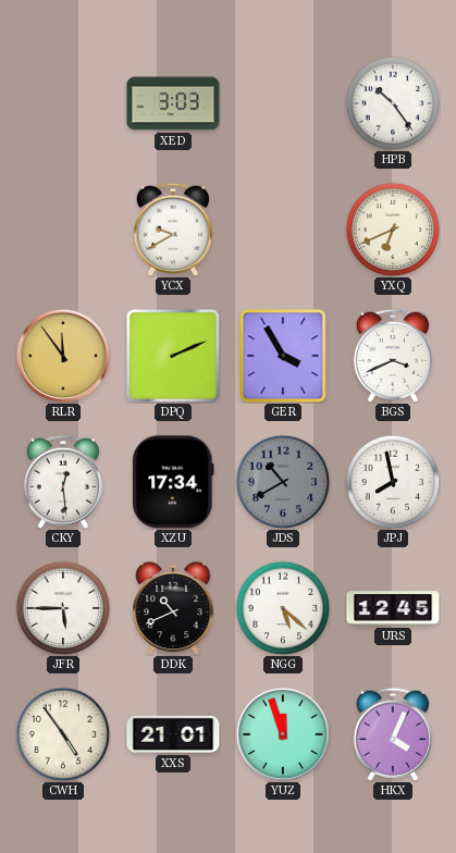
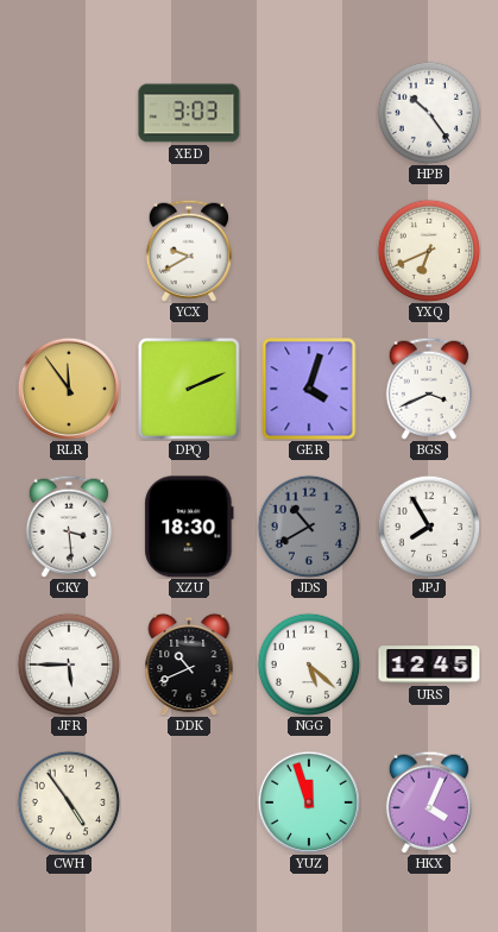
GER: 3:55 -> 4:03 (309, 389)
CKY: 12:29 -> 3:29 (69, 527)
XZU: 17:34 -> 18:30 (189, 527)
JPJ: 7:58 -> 7:55 (429, 527)
XXS: 21:01 -> none (173, 734)
